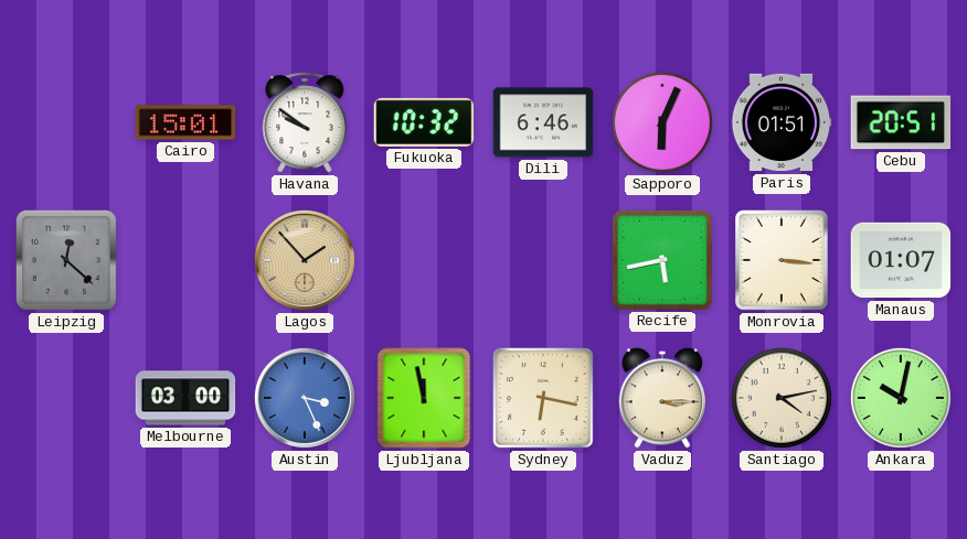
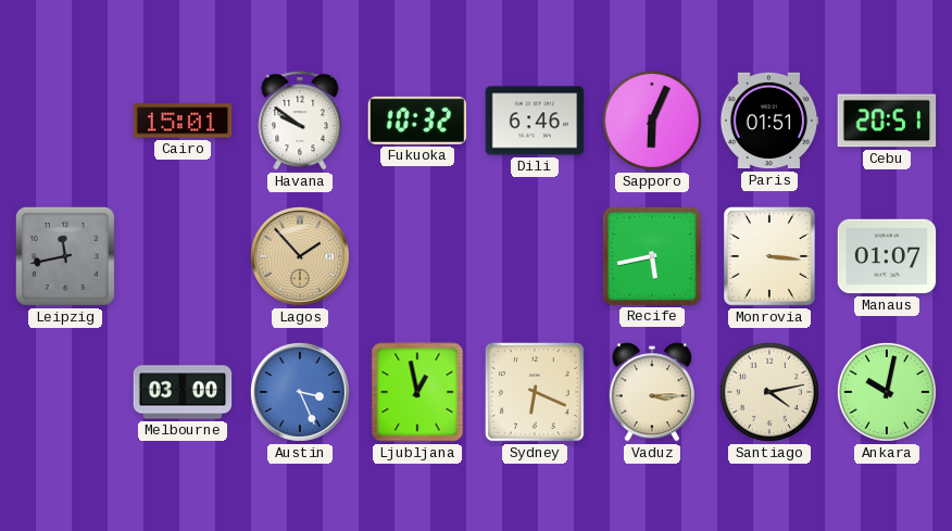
Leipzig: 12:22 -> 11:43 (65, 256)
Ljubljana: 11:58 -> 12:58 (417, 392)
Sydney: 6:17 -> 6:19 (535, 392)
